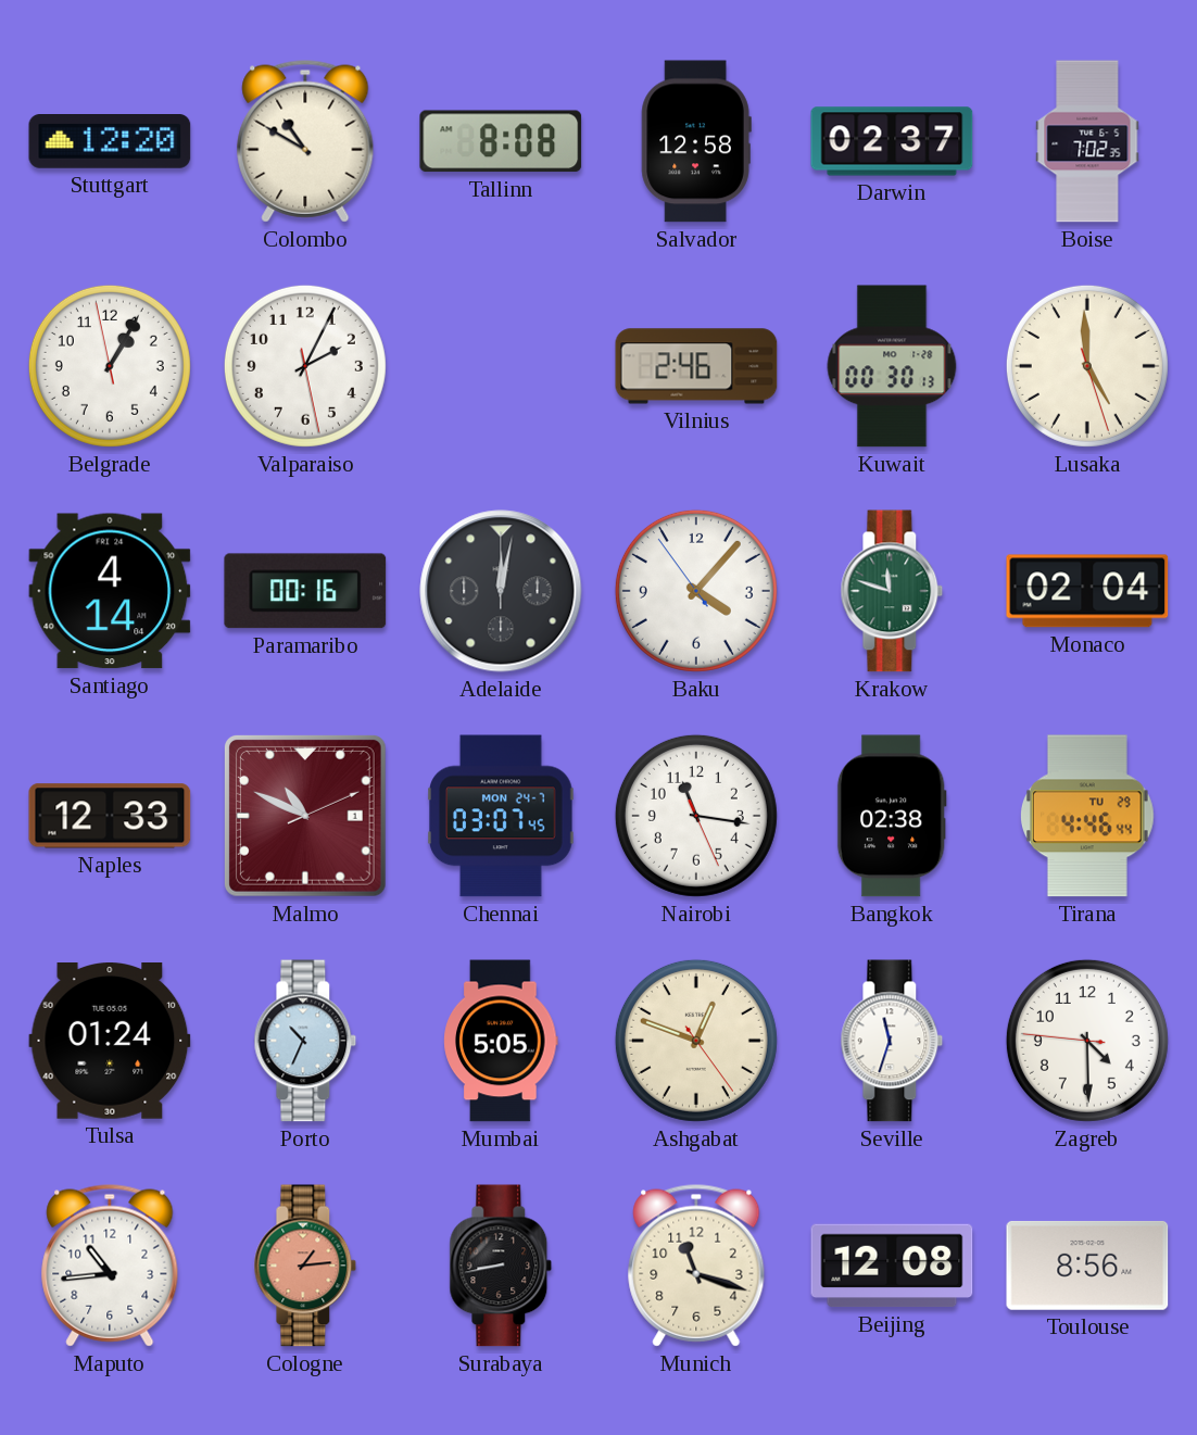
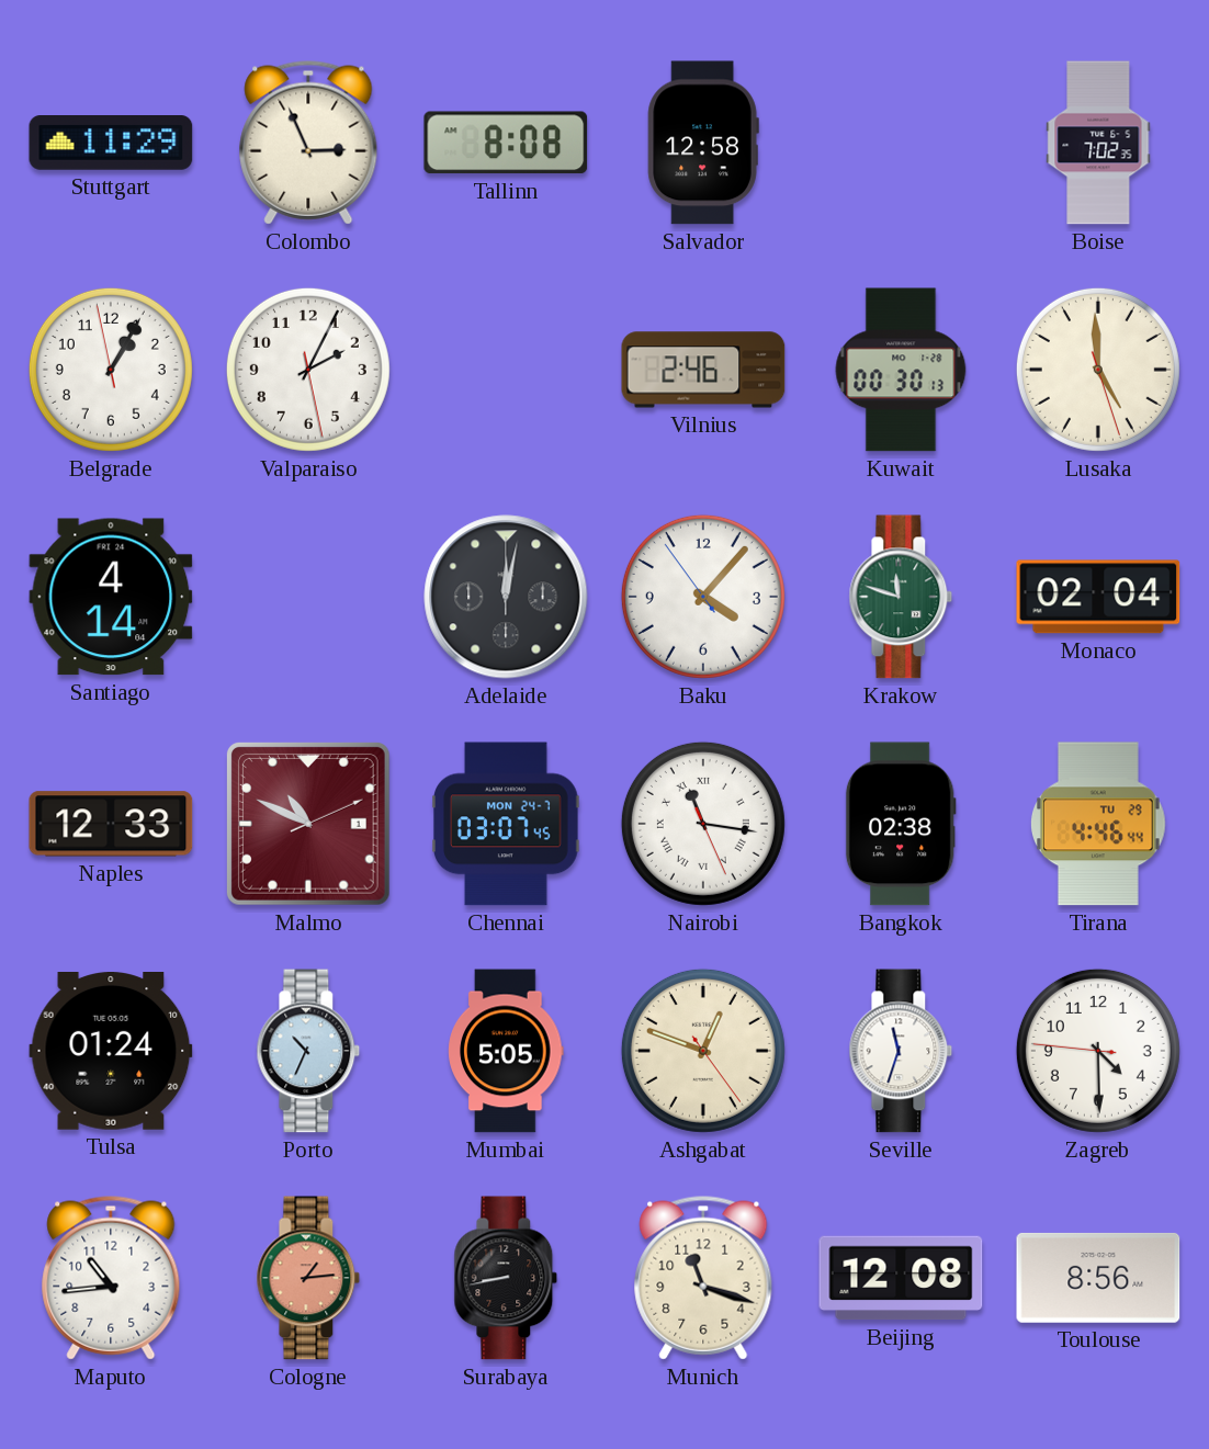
Stuttgart: 12:20 -> 11:29 (111, 144)
Colombo: 10:50 -> 2:56 (308, 143)
Darwin: 02:37 -> none (892, 141)
Paramaribo: 00:16 -> none (305, 591)
Nairobi numerals: Arabic -> Roman (703, 824)
